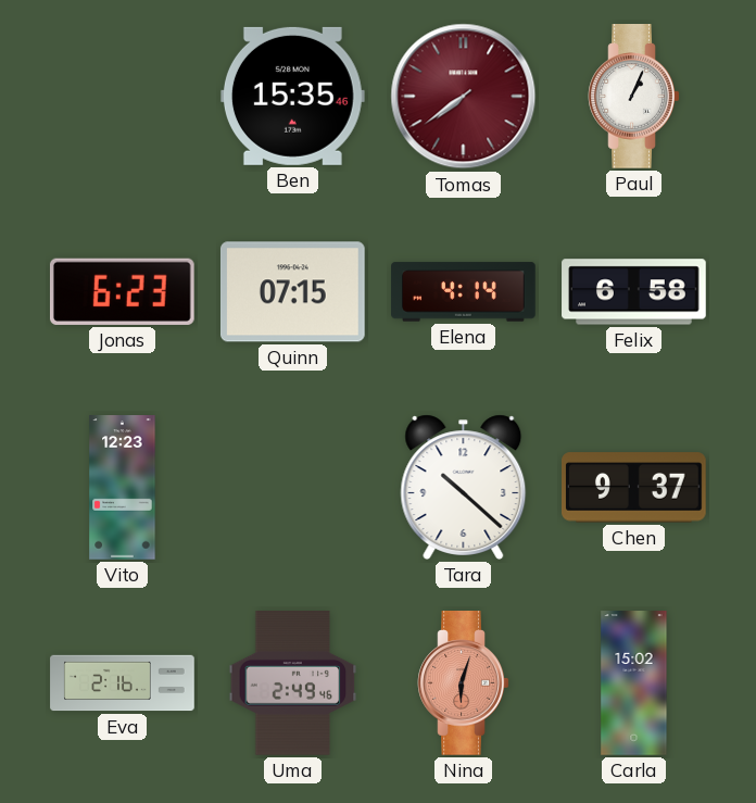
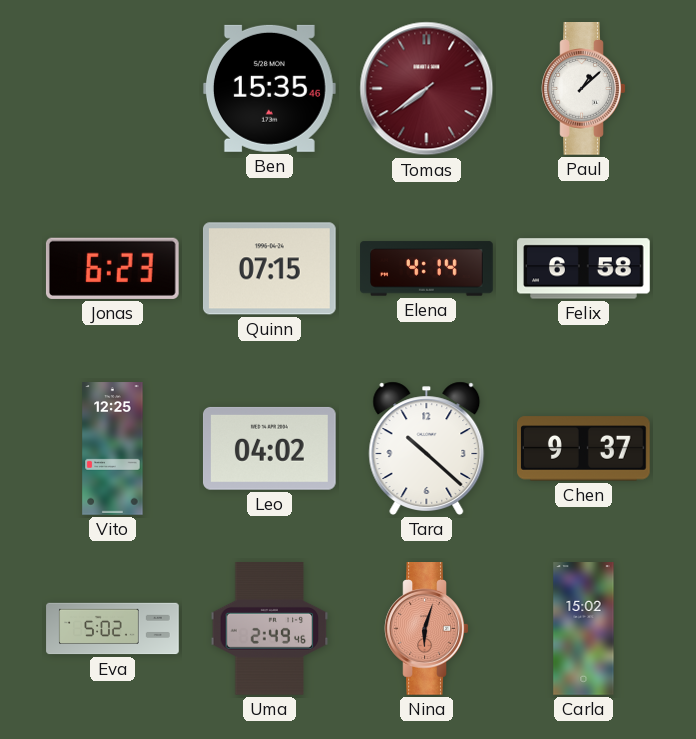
Paul: 1:04 -> 1:08 (584, 89)
Vito: 12:23 -> 12:25 (113, 449)
Leo: none -> 04:02 (269, 448)
Eva: 2:16 -> 5:02 (113, 629)
